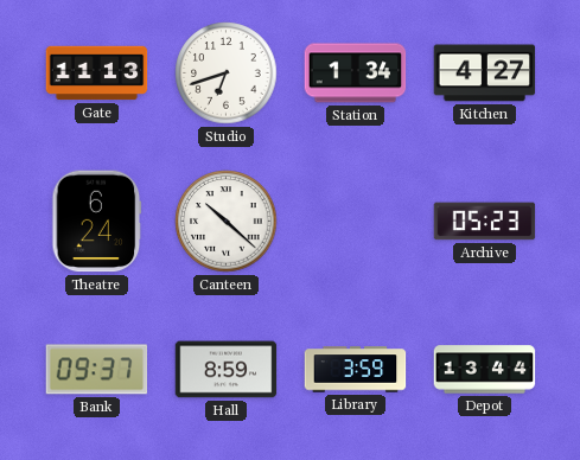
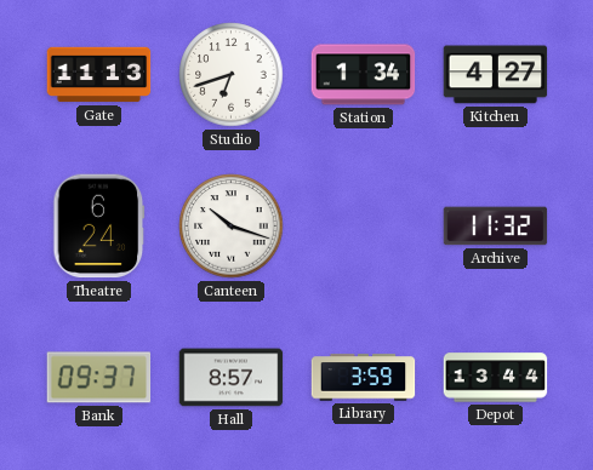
Canteen: 10:22 -> 10:18 (232, 227)
Archive: 05:23 -> 11:32 (496, 227)
Hall: 8:59 -> 8:57 (232, 378)
